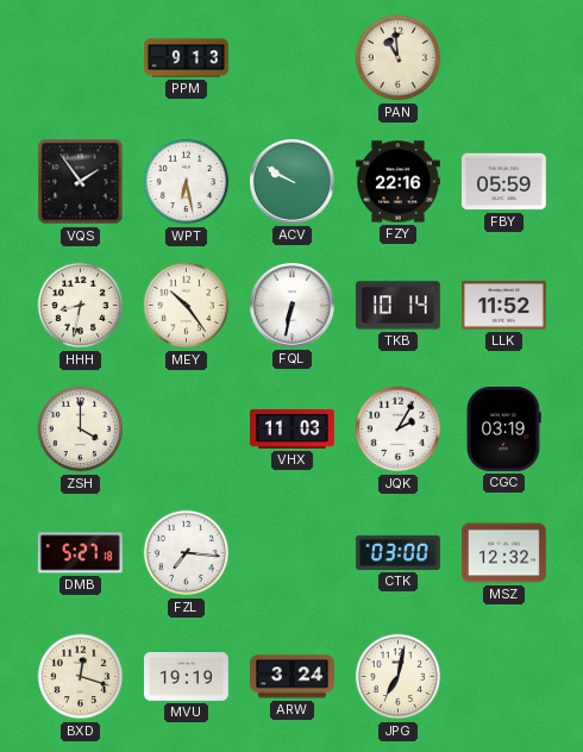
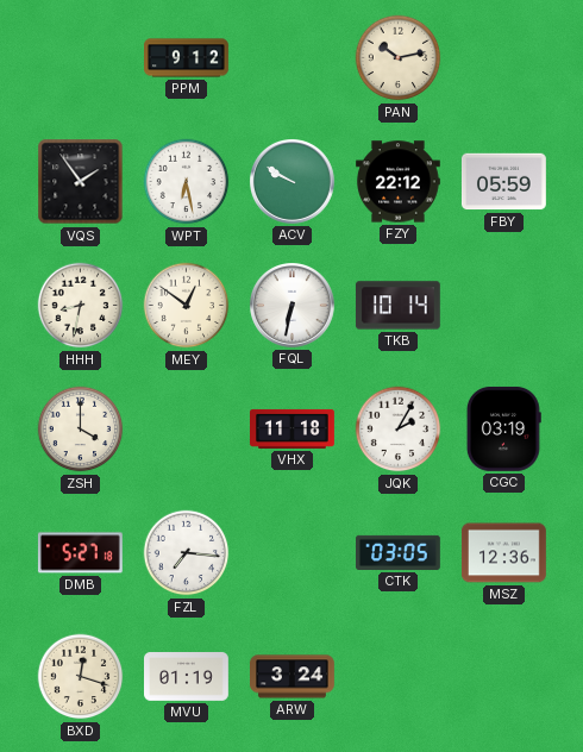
PPM: 9:13 -> 9:12 (187, 58)
PAN: 10:59 -> 10:13 (399, 58)
FZY: 22:16 -> 22:12 (399, 182)
MEY: 10:24 -> 12:51 (187, 306)
LLK: 11:52 -> none (504, 306)
VHX: 11:03 -> 11:18 (293, 428)
CTK: 03:00 -> 03:05 (399, 552)
MSZ: 12:32 -> 12:36 (504, 553)
MVU: 19:19 -> 01:19 (187, 677)
JPG: 7:02 -> none (399, 677)
